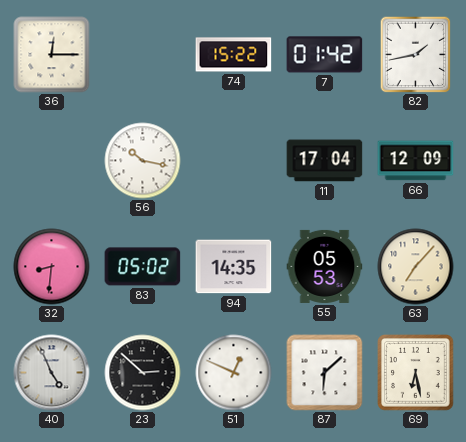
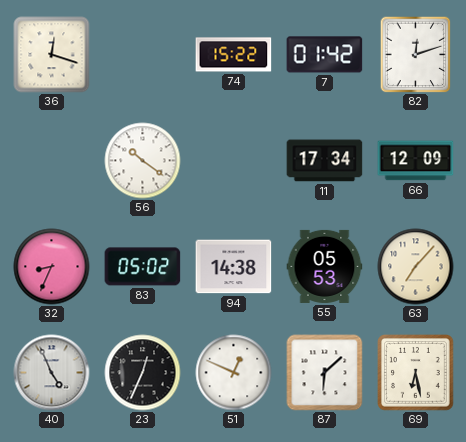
36: 12:15 -> 12:18 (52, 55)
82: 1:43 -> 12:12 (416, 54)
56: 10:17 -> 10:21 (143, 161)
11: 17:04 -> 17:34 (325, 161)
32: 8:31 -> 8:34 (52, 267)
94: 14:35 -> 14:38 (234, 267)
23: 2:52 -> 12:34 (143, 373)
